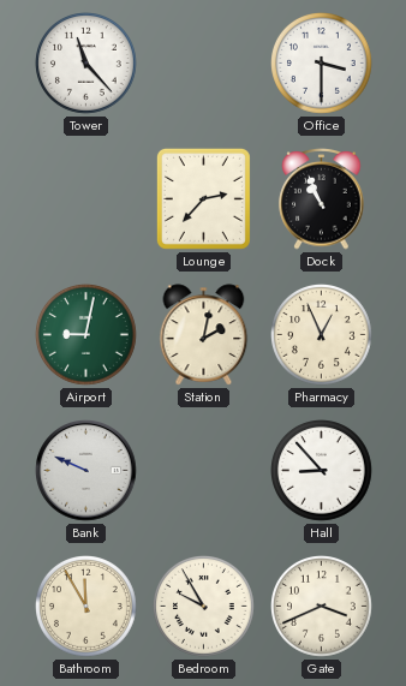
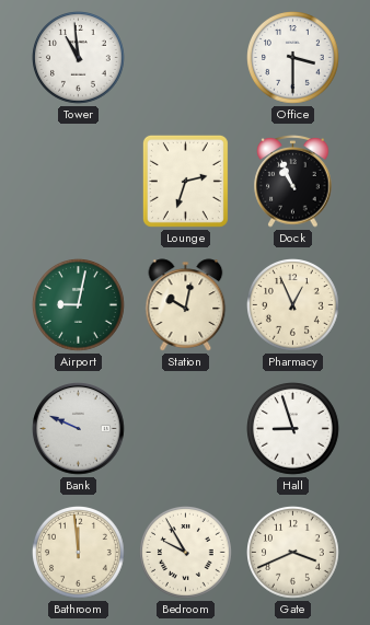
Tower: 11:23 -> 10:59 (79, 58)
Lounge: 2:37 -> 2:33 (185, 181)
Station: 2:02 -> 10:02 (186, 305)
Hall: 8:53 -> 8:57 (293, 429)
Bathroom: 11:55 -> 11:59 (79, 553)
